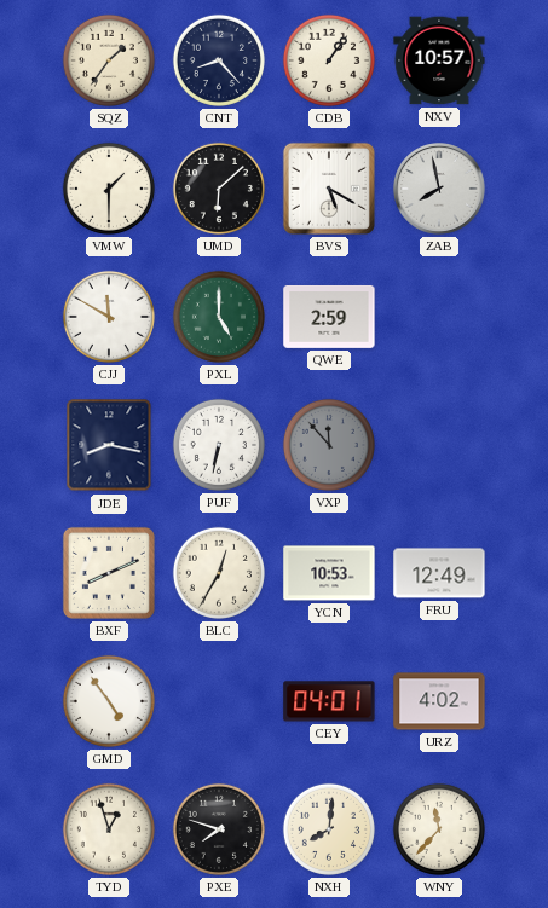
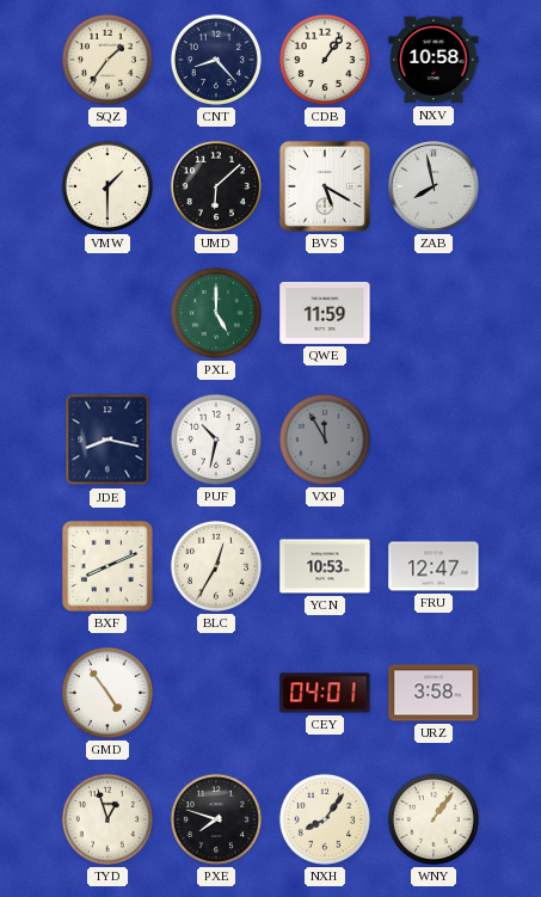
NXV: 10:57 -> 10:58 (434, 60)
CJJ: 11:50 -> none (109, 317)
QWE: 2:59 -> 11:59 (325, 313)
PUF: 6:32 -> 10:32 (216, 440)
VXP: 11:53 -> 11:55 (325, 440)
FRU: 12:49 -> 12:47 (434, 566)
URZ: 4:02 -> 3:58 (434, 693)
NXH: 8:01 -> 8:06 (325, 819)
WNY: 11:37 -> 1:06 (434, 819)
